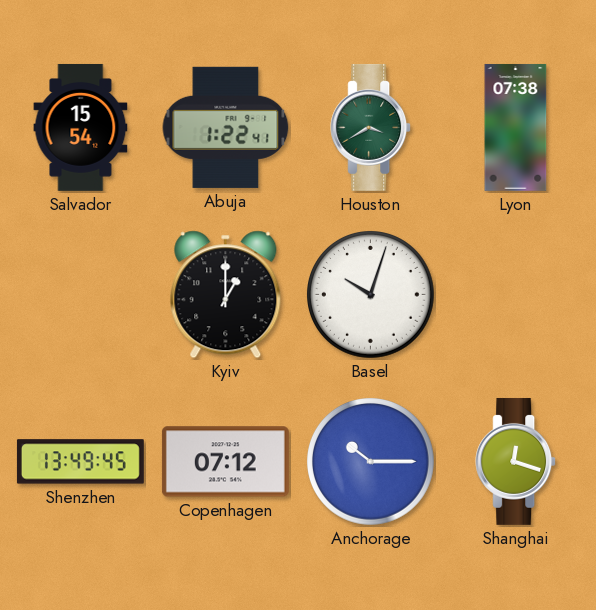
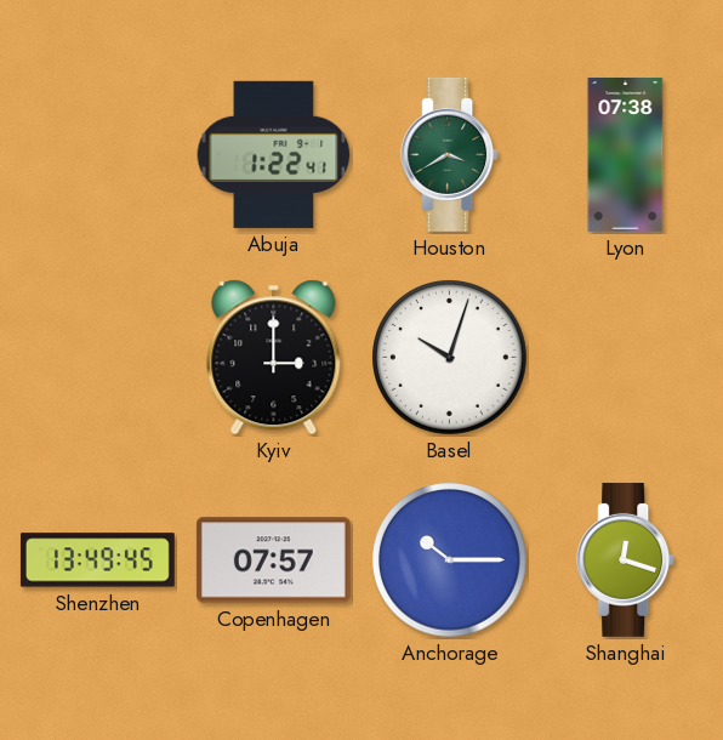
Salvador: 15:54 -> none (81, 127)
Kyiv: 1:00 -> 3:00 (274, 358)
Copenhagen: 07:12 -> 07:57 (273, 560)
